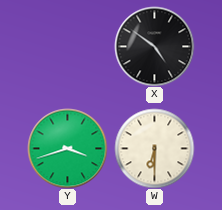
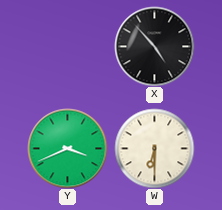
X: 4:51 -> 4:53 (154, 46)
Y: 3:42 -> 3:41 (67, 148)
